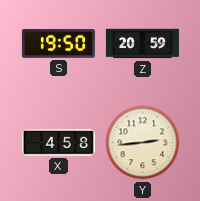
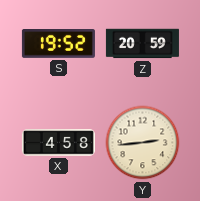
S: 19:50 -> 19:52 (58, 44)
